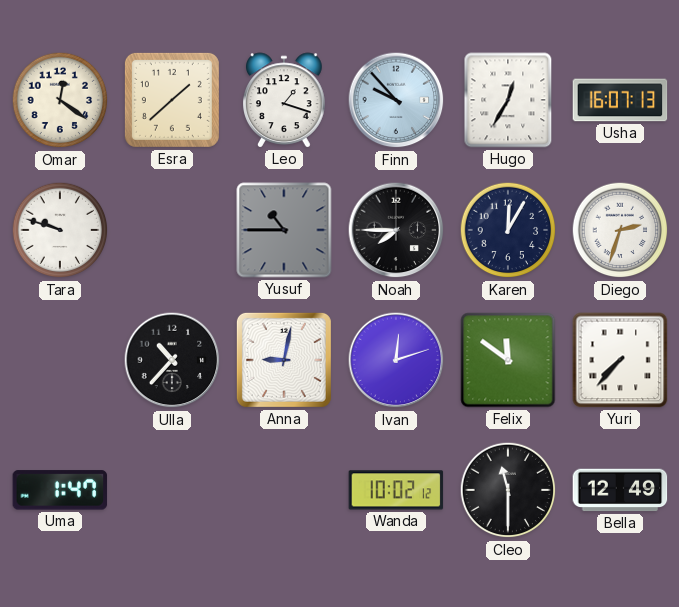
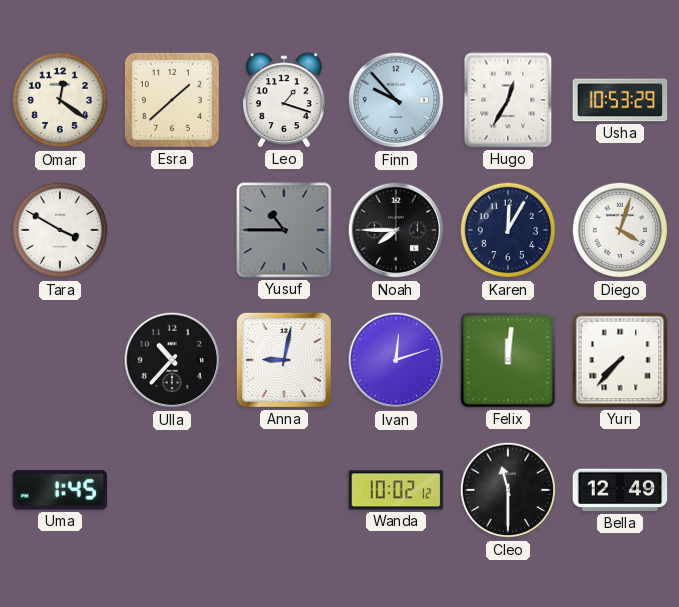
Usha: 16:07 -> 10:53 (620, 100)
Tara: 9:48 -> 3:50 (60, 230)
Diego: 2:33 -> 4:03 (620, 230)
Felix: 11:51 -> 12:01 (508, 360)
Uma: 1:47 -> 1:45 (60, 490)
